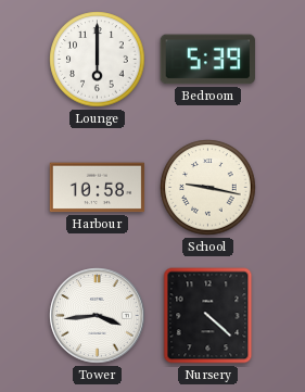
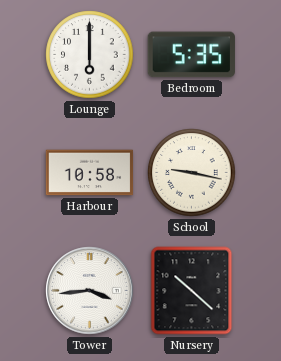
Bedroom: 5:39 -> 5:35 (191, 55)
Nursery: 4:22 -> 10:22 (192, 291)
